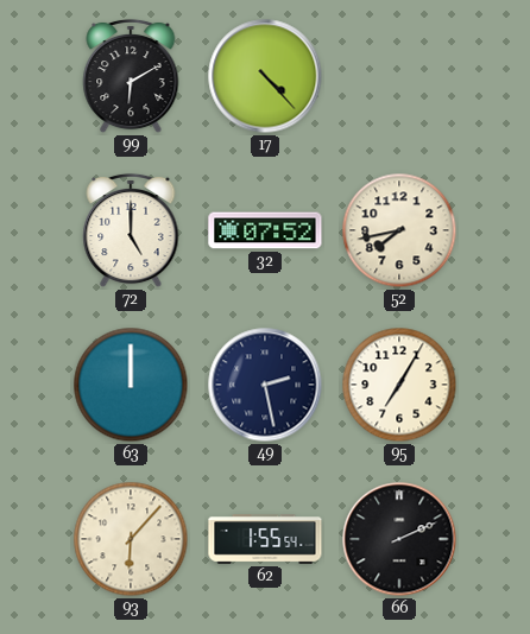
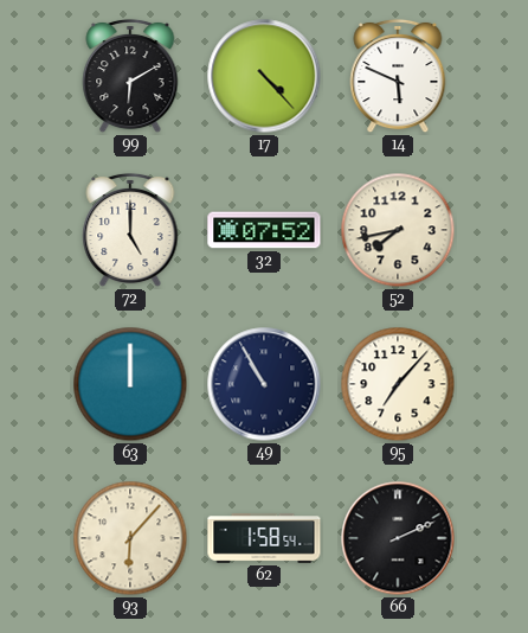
14: none -> 5:49 (398, 76)
49: 2:28 -> 10:55 (264, 384)
95: 7:05 -> 7:07 (398, 384)
62: 1:55 -> 1:58 (264, 538)
